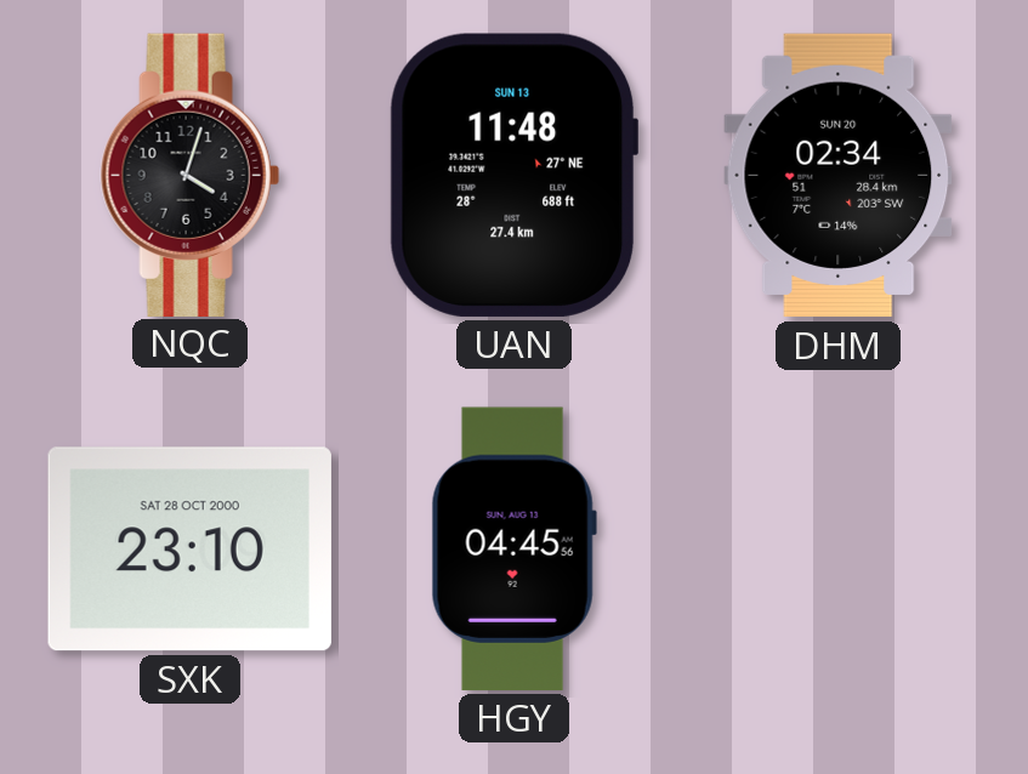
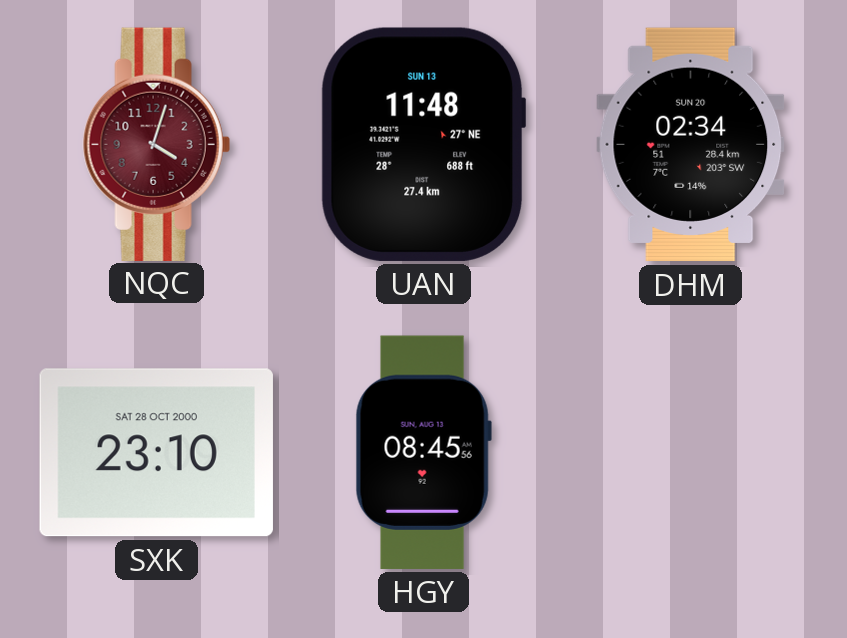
NQC dial: black -> burgundy (156, 144)
HGY: 04:45 -> 08:45 (423, 452)
